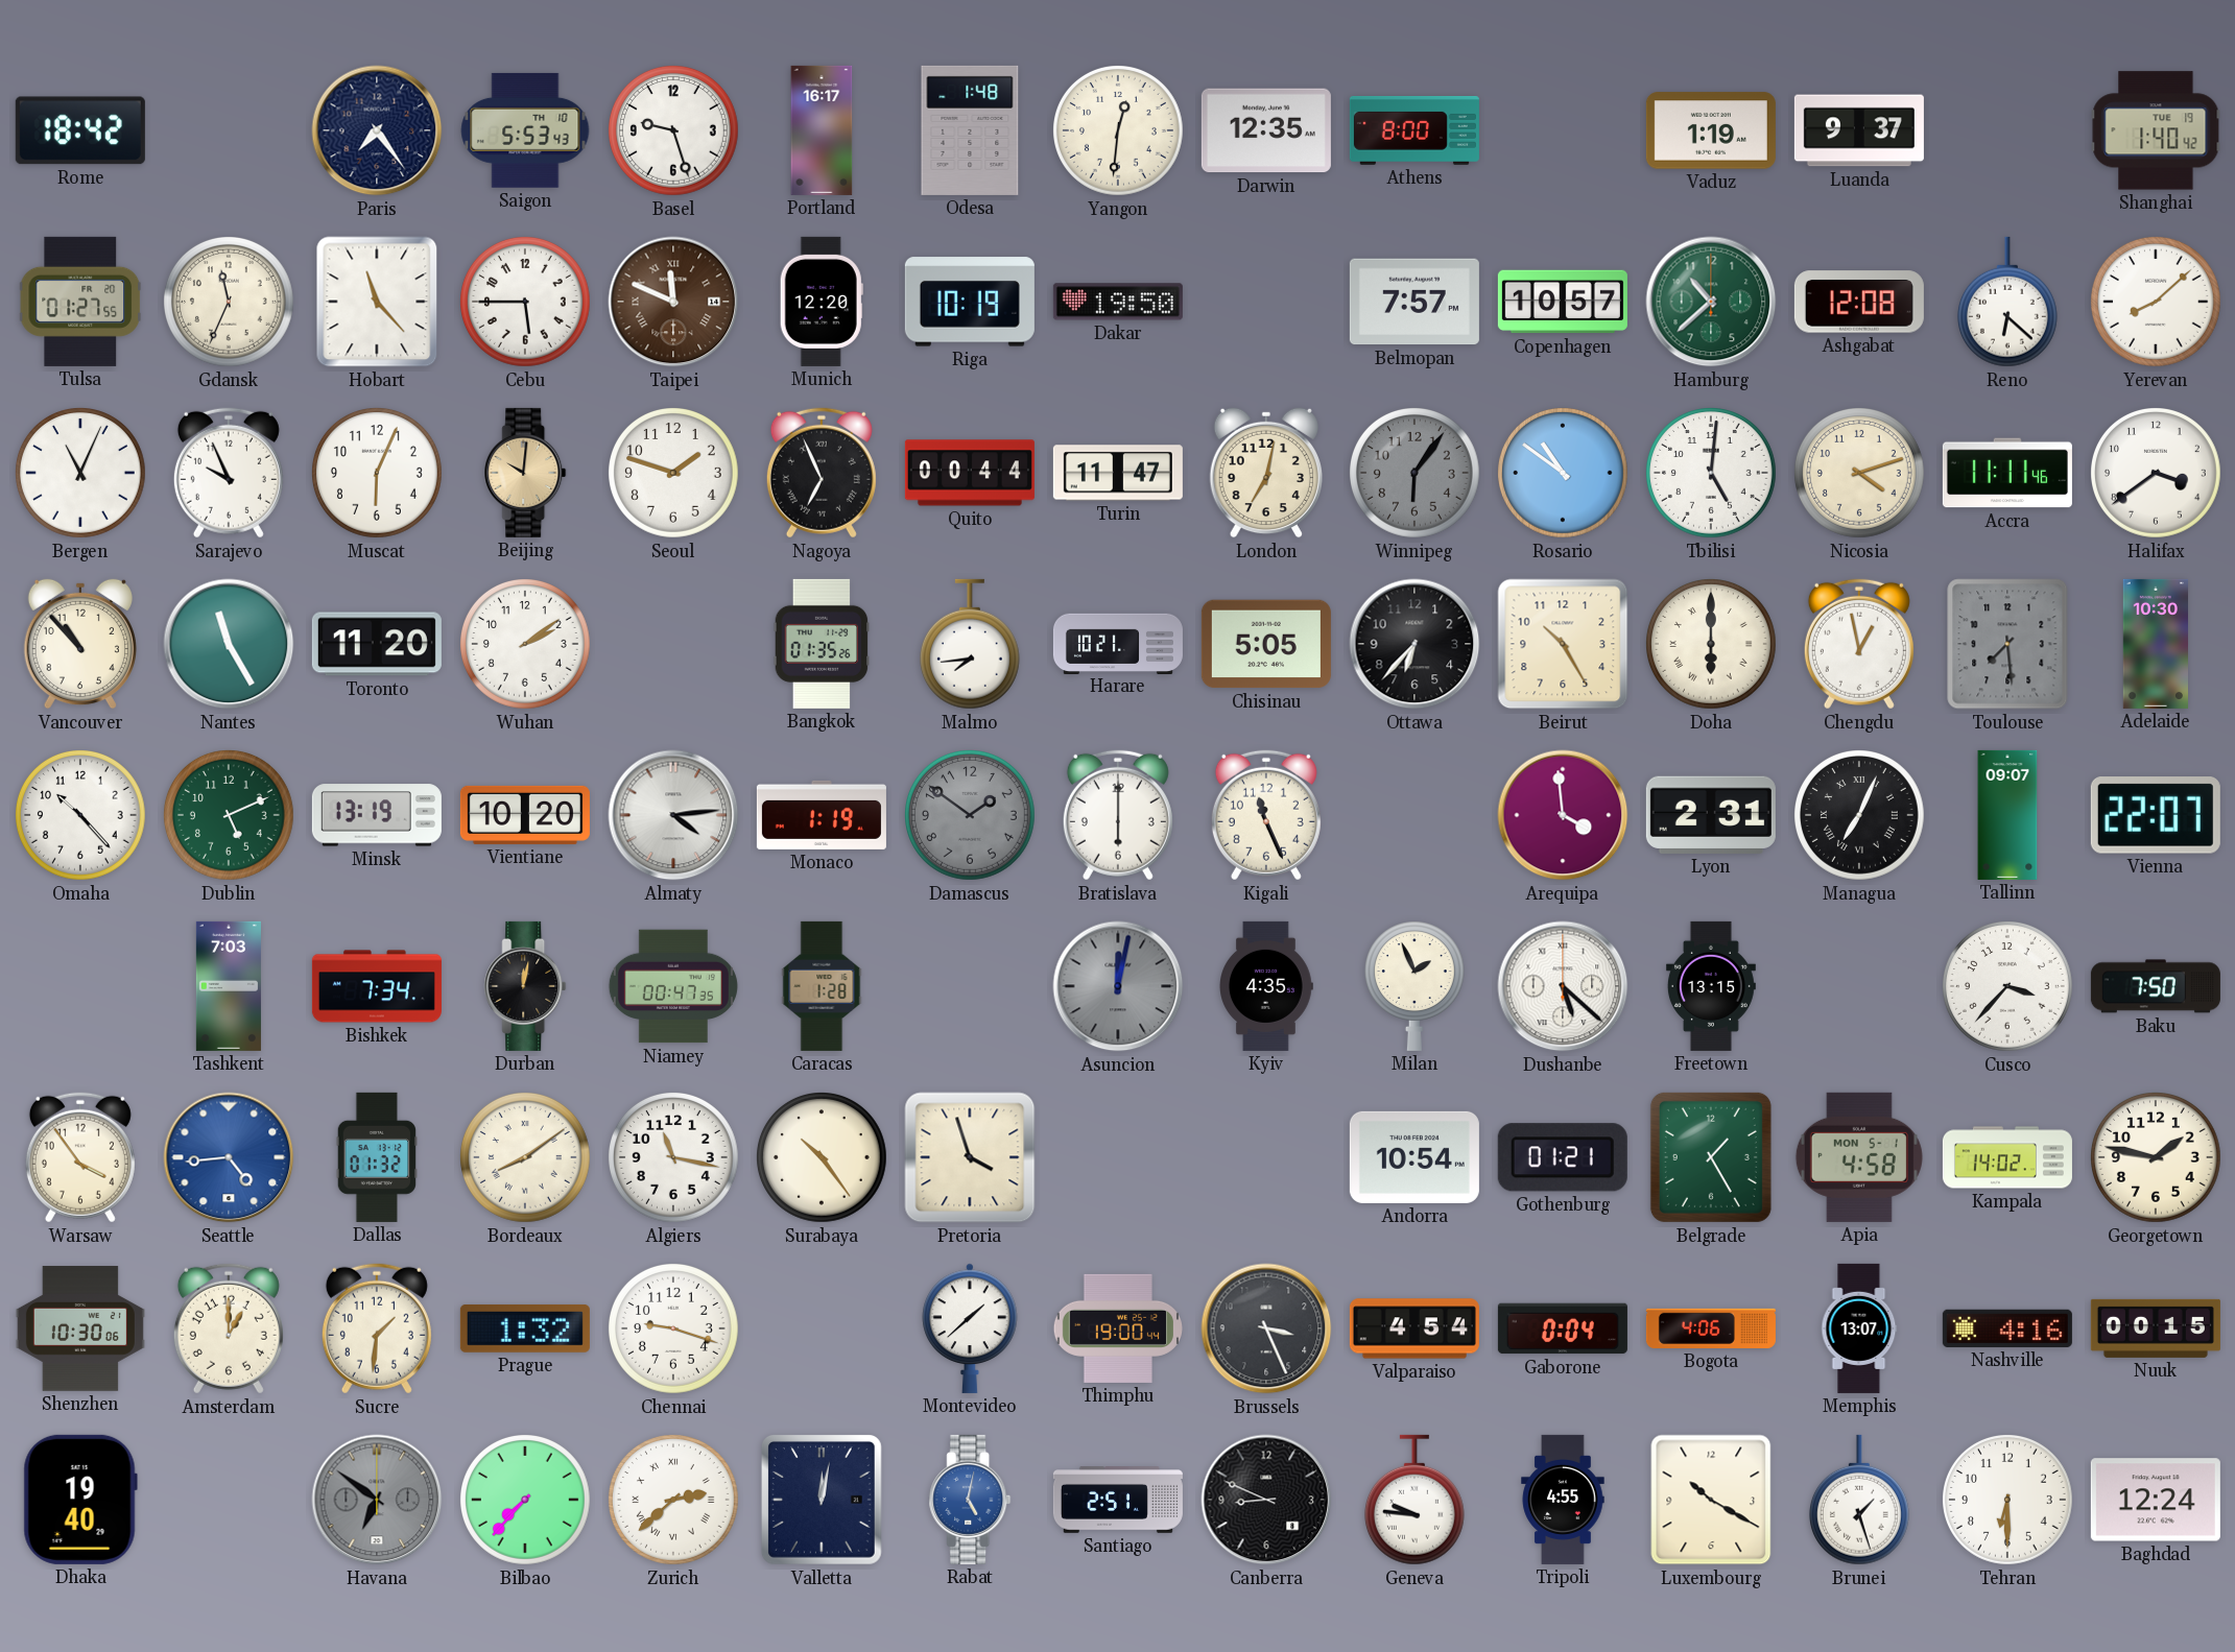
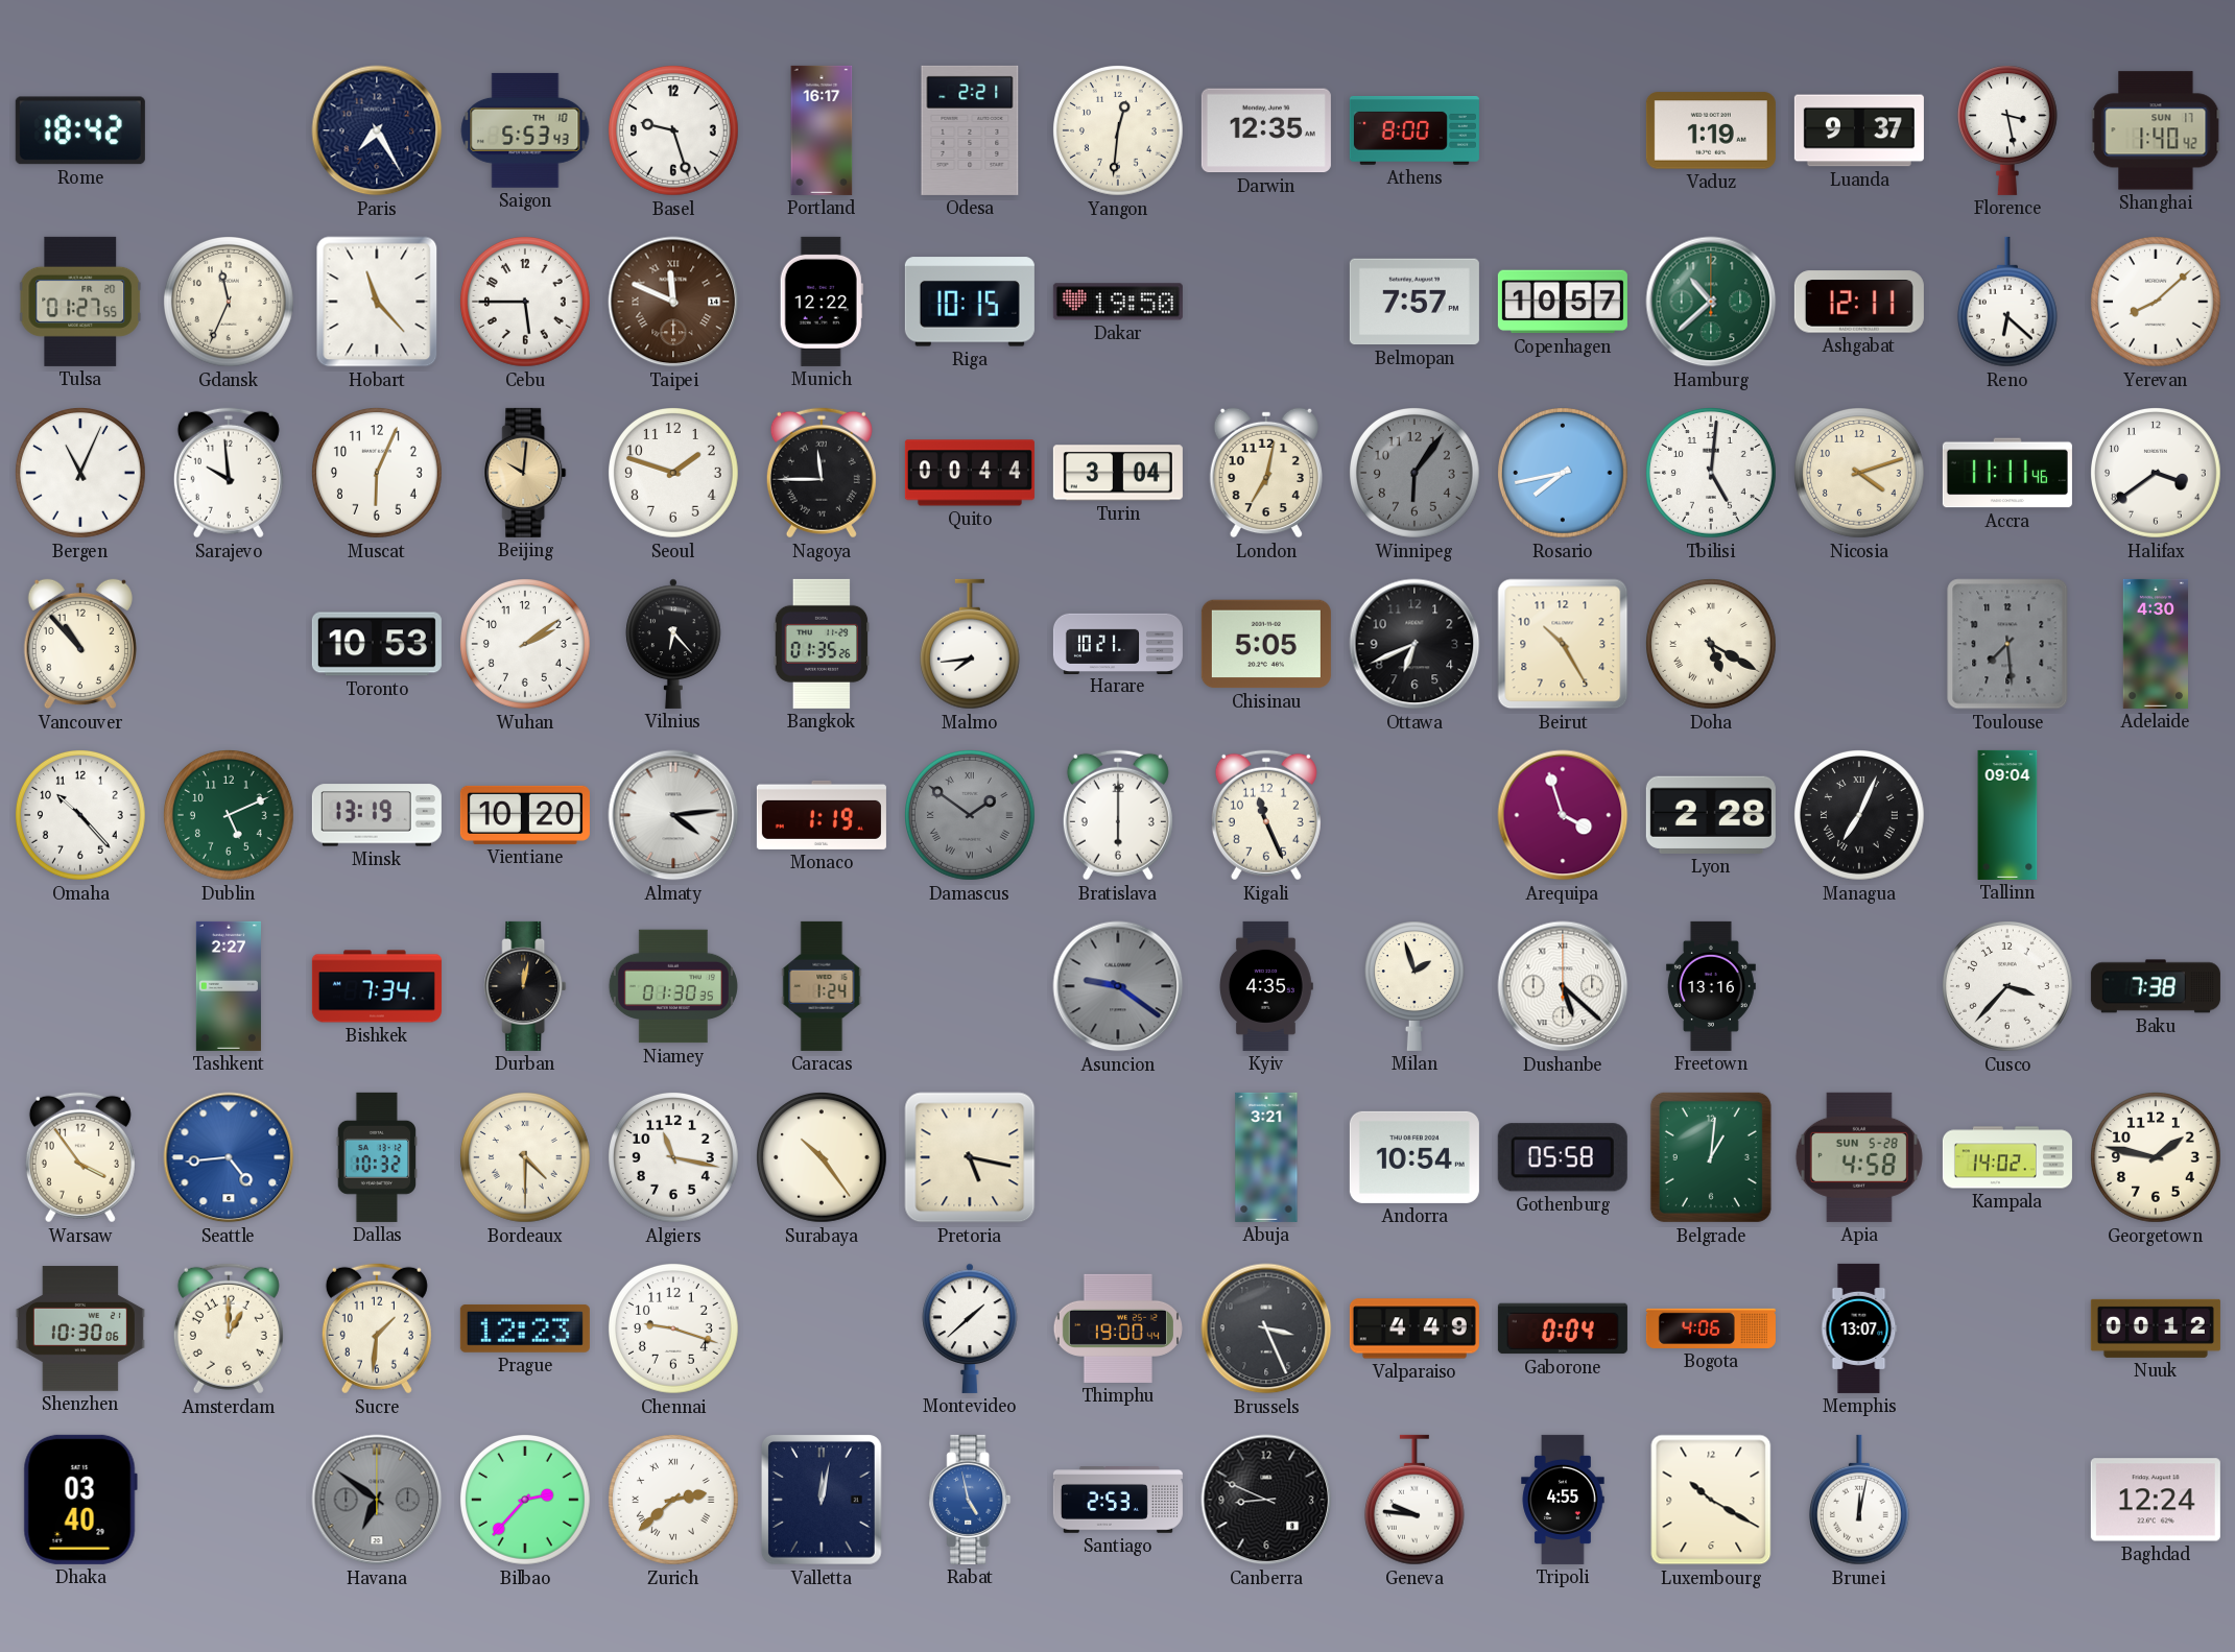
Paris: 7:24 -> 7:25 (377, 130)
Odesa: 1:48 -> 2:21 (970, 130)
Florence: none -> 3:28 (2007, 130)
Shanghai date: TUE 19 -> SUN 17 (2156, 130)
Munich: 12:20 -> 12:22 (822, 302)
Riga: 10:19 -> 10:15 (970, 302)
Ashgabat: 12:08 -> 12:11 (1859, 302)
Sarajevo: 9:56 -> 9:59 (229, 473)
Nagoya: 6:56 -> 11:45 (822, 473)
Turin: 11:47 -> 3:04 (1118, 473)
Rosario: 10:51 -> 7:43 (1564, 474)
Nantes: 11:25 -> none (229, 644)
Toronto: 11:20 -> 10:53 (377, 644)
Vilnius: none -> 6:23 (673, 644)
Ottawa: 6:37 -> 6:41 (1414, 644)
Doha: 6:00 -> 5:20 (1712, 645)
Chengdu: 12:58 -> none (1859, 644)
Adelaide: 10:30 -> 4:30 (2155, 644)
Damascus numerals: Arabic -> Roman (971, 816)
Arequipa: 3:59 -> 3:57 (1563, 815)
Lyon: 2:31 -> 2:28 (1711, 815)
Tallinn: 09:07 -> 09:04 (2007, 815)
Vienna: 22:07 -> none (2156, 815)
Tashkent: 7:03 -> 2:27 (229, 986)
Niamey: 00:47 -> 01:30 (673, 986)
Caracas: 1:28 -> 1:24 (822, 986)
Asuncion: 12:02 -> 9:21 (1118, 986)
Milan: 1:56 -> 1:57 (1414, 986)
Freetown: 13:15 -> 13:16 (1711, 986)
Baku: 7:50 -> 7:38 (2156, 986)
Dallas: 01:32 -> 10:32 (376, 1157)
Bordeaux: 8:09 -> 4:30 (526, 1158)
Pretoria: 3:57 -> 5:17 (970, 1157)
Abuja: none -> 3:21 (1266, 1157)
Gothenburg: 01:21 -> 05:58 (1563, 1157)
Belgrade: 1:25 -> 1:01 (1711, 1157)
Apia date: MON 5-1 -> SUN 5-28 (1859, 1157)
Prague: 1:32 -> 12:23 (525, 1328)
Valparaiso: 4:54 -> 4:49 (1414, 1328)
Nashville: 4:16 -> none (2007, 1328)
Nuuk: 00:15 -> 00:12 (2156, 1328)
Dhaka: 19:40 -> 03:40 (80, 1500)
Bilbao: 7:37 -> 2:37 (526, 1501)
Rabat: 5:02 -> 4:58 (970, 1500)
Santiago: 2:51 -> 2:53 (1118, 1501)
Brunei: 1:27 -> 12:02 (1859, 1500)
Tehran: 6:30 -> none (2008, 1501)
